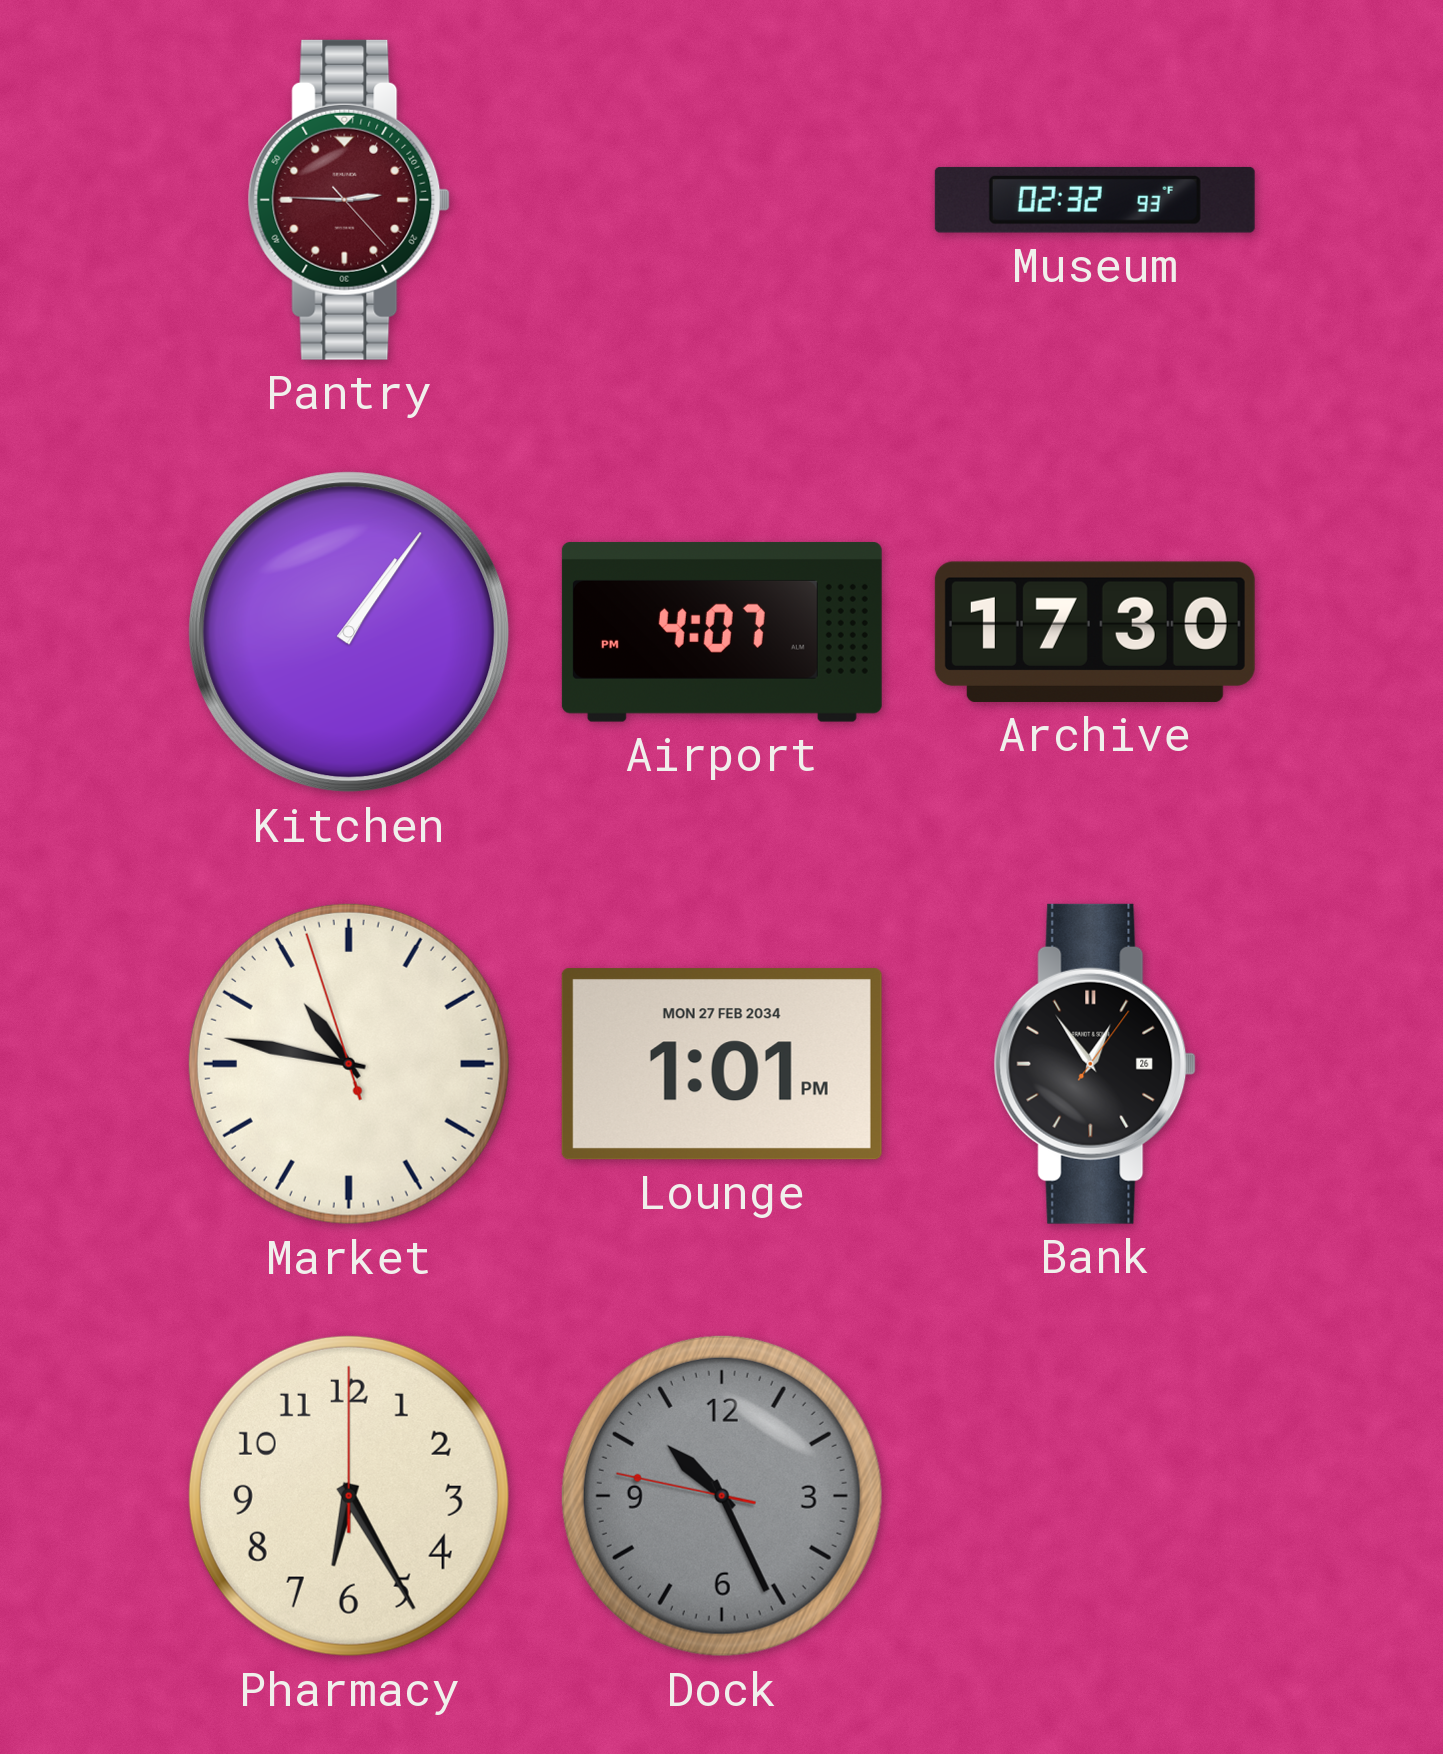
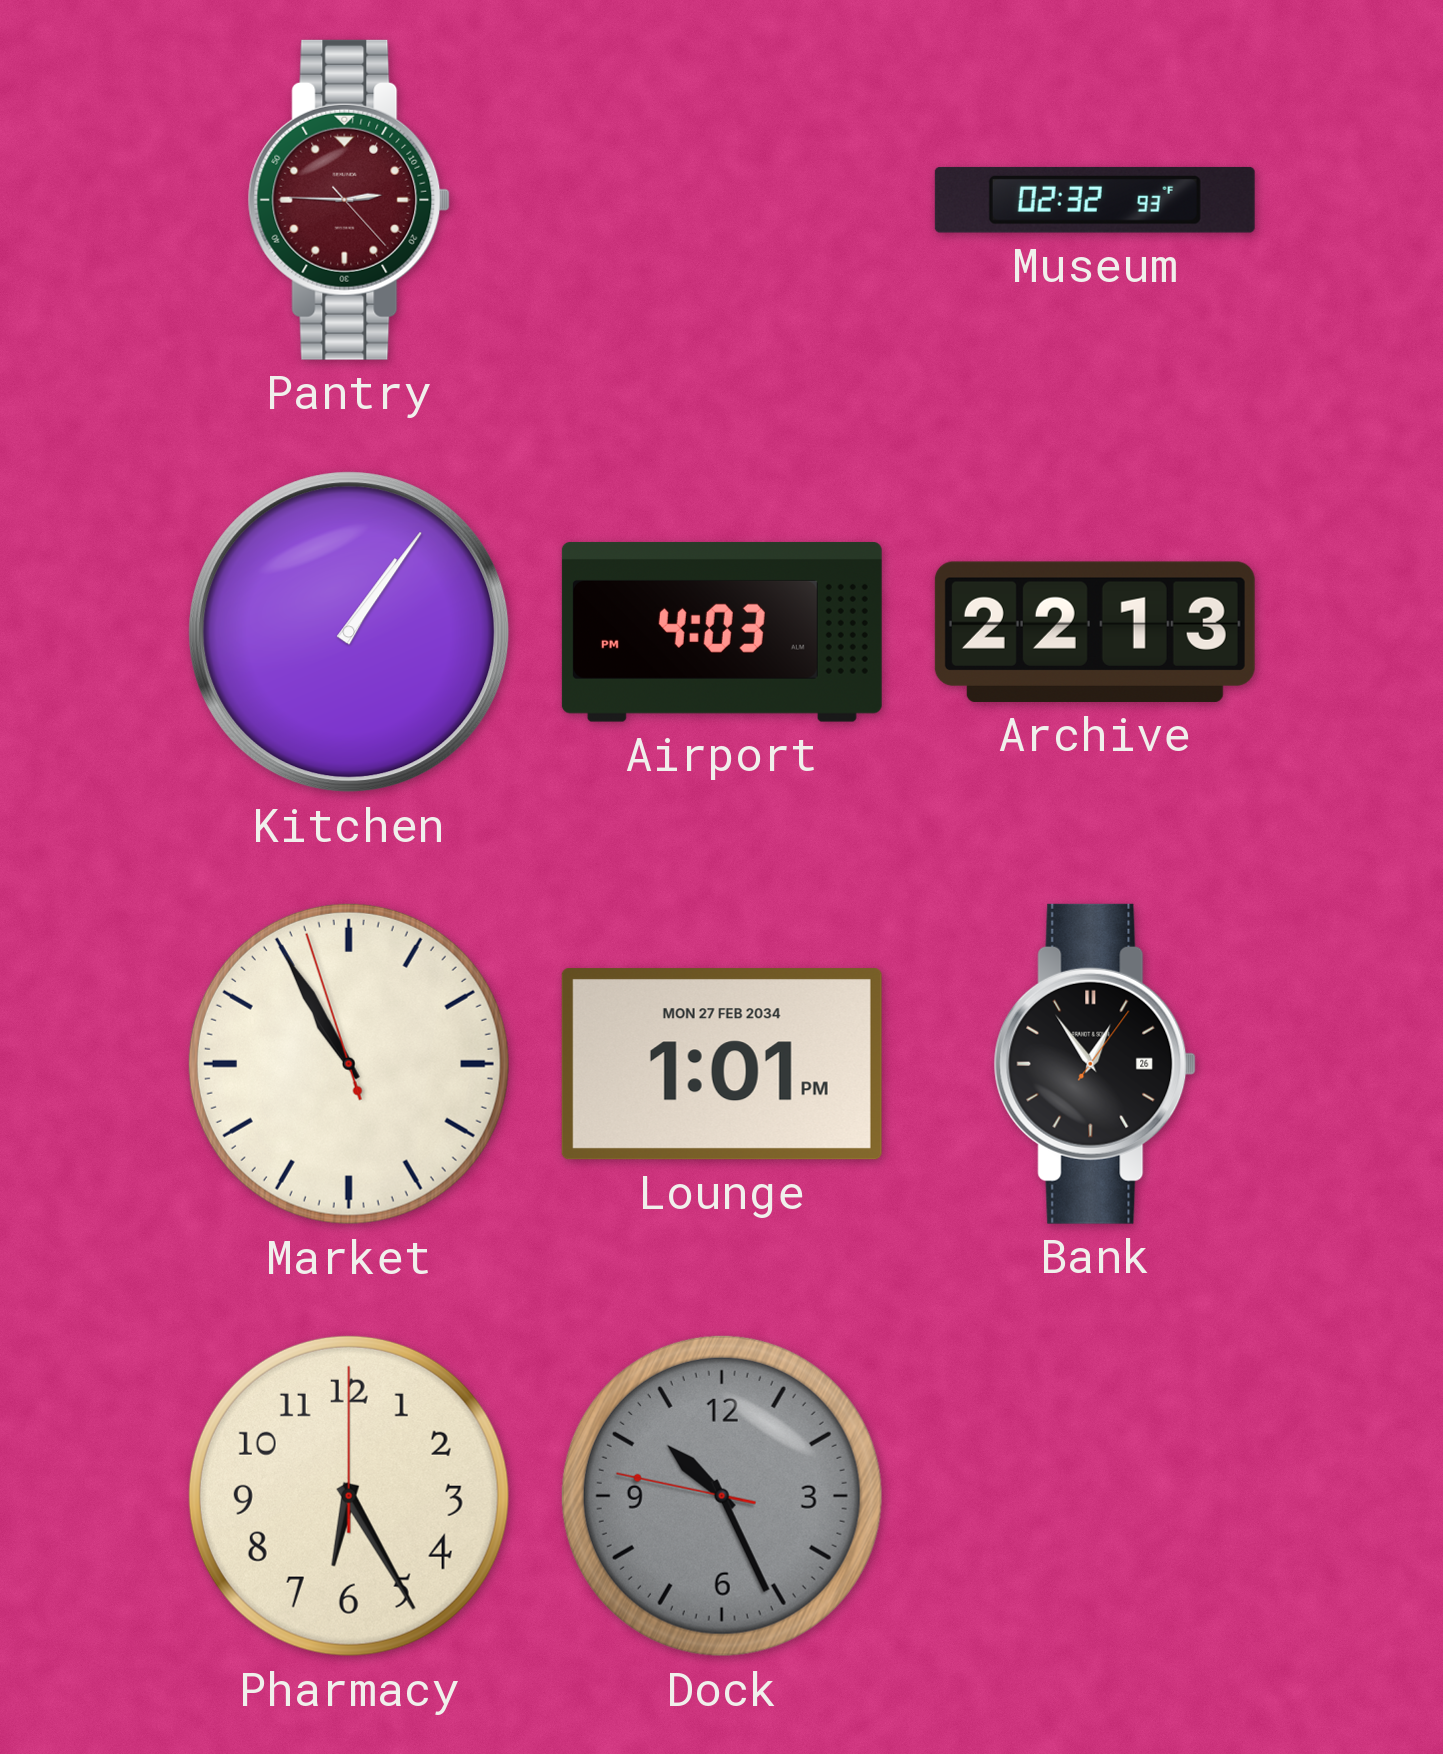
Airport: 4:07 -> 4:03 (722, 632)
Archive: 17:30 -> 22:13 (1095, 632)
Market: 10:46 -> 10:54 (349, 1064)
